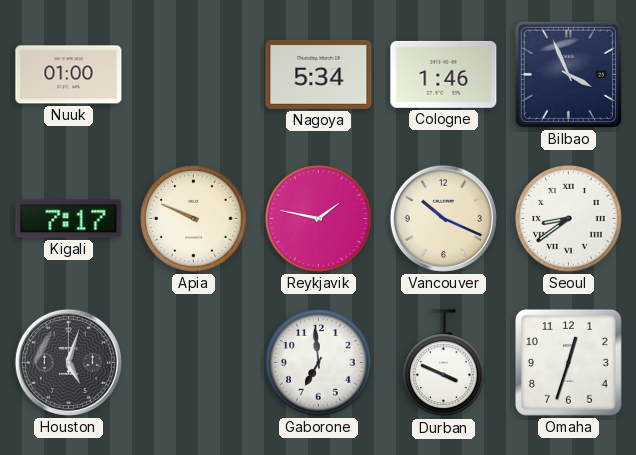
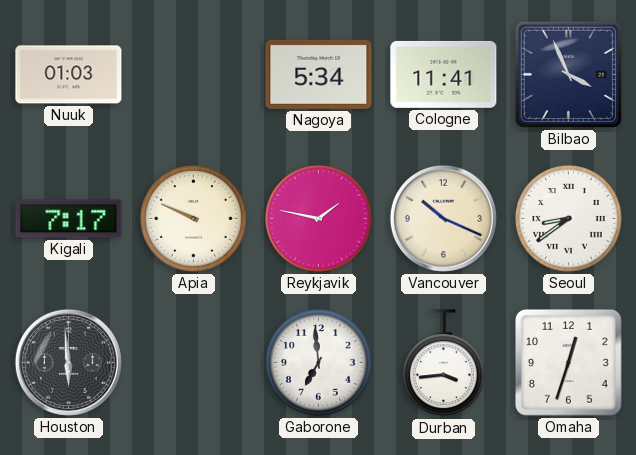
Nuuk: 01:00 -> 01:03 (69, 75)
Cologne: 1:46 -> 11:41 (444, 74)
Houston: 5:03 -> 5:59 (68, 362)
Durban: 3:49 -> 3:44 (444, 363)
